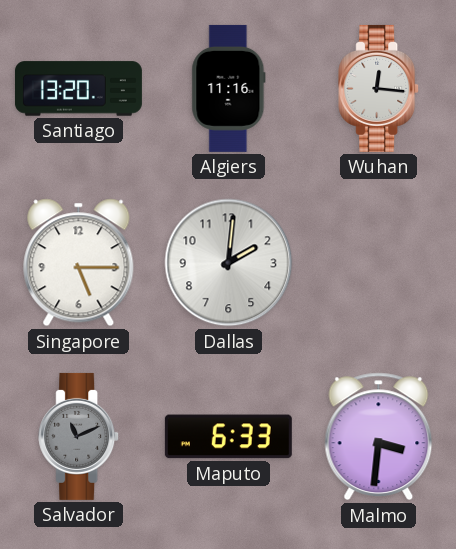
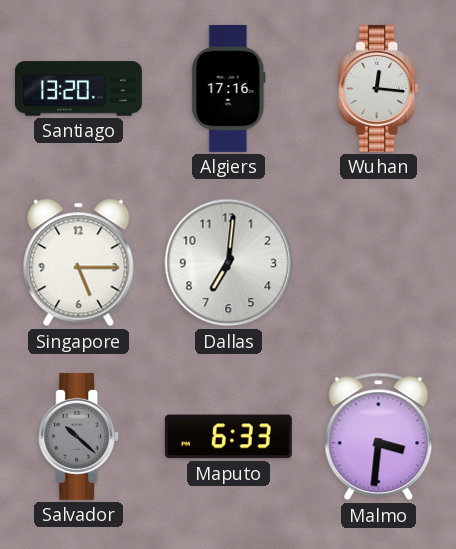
Algiers: 11:16 -> 17:16 (229, 88)
Dallas: 2:01 -> 7:01 (229, 263)
Salvador: 11:11 -> 10:22 (79, 436)
